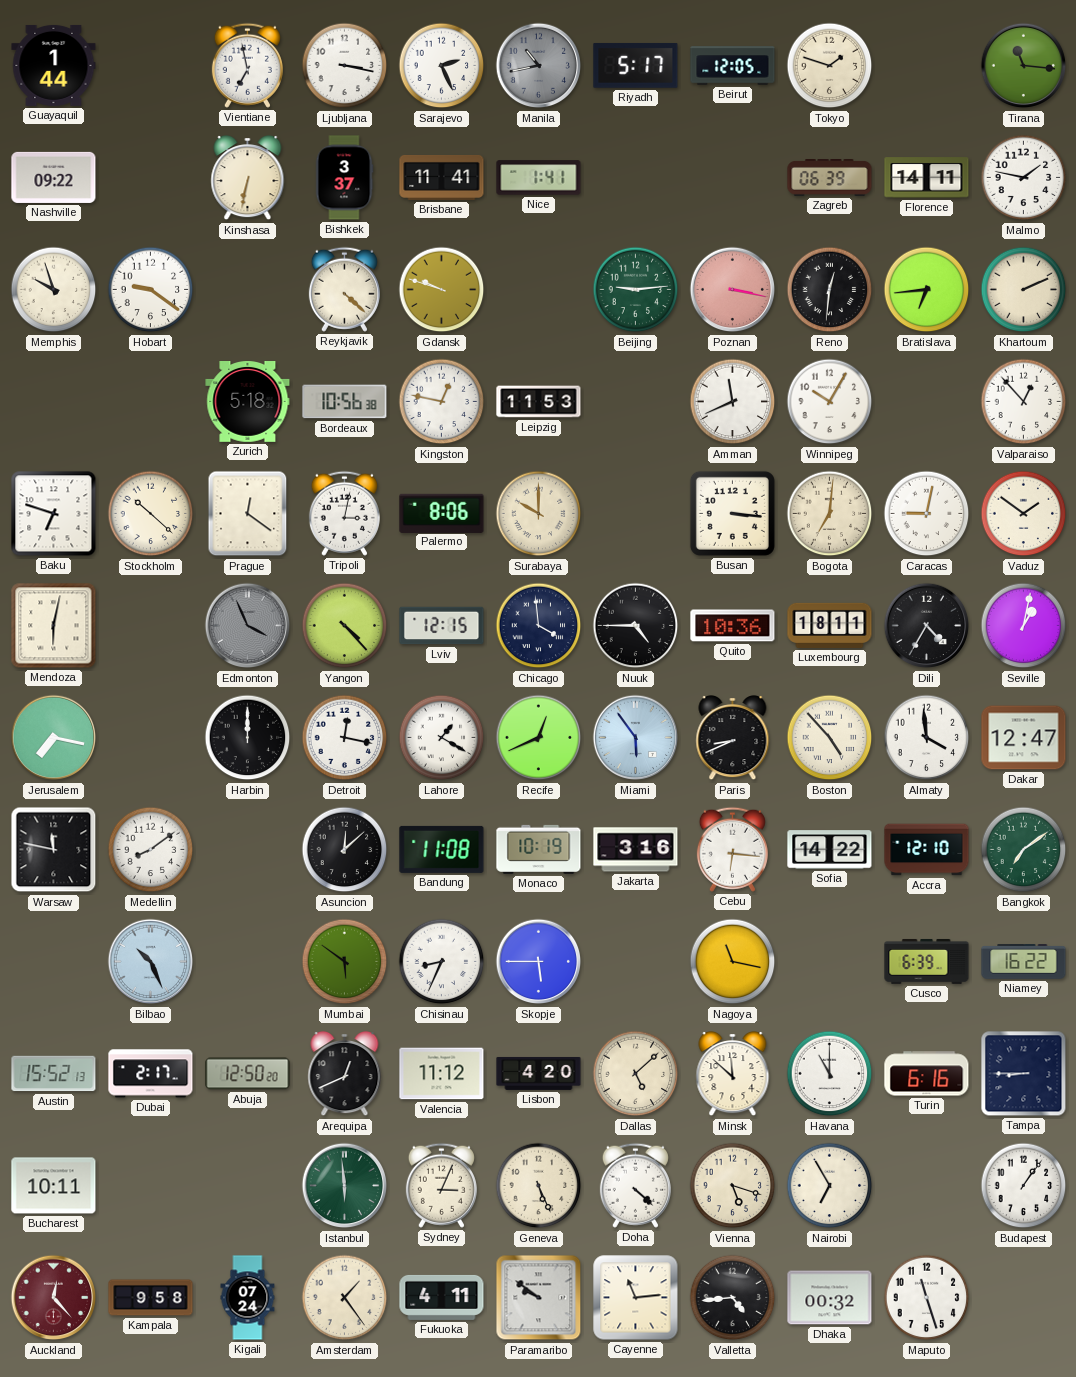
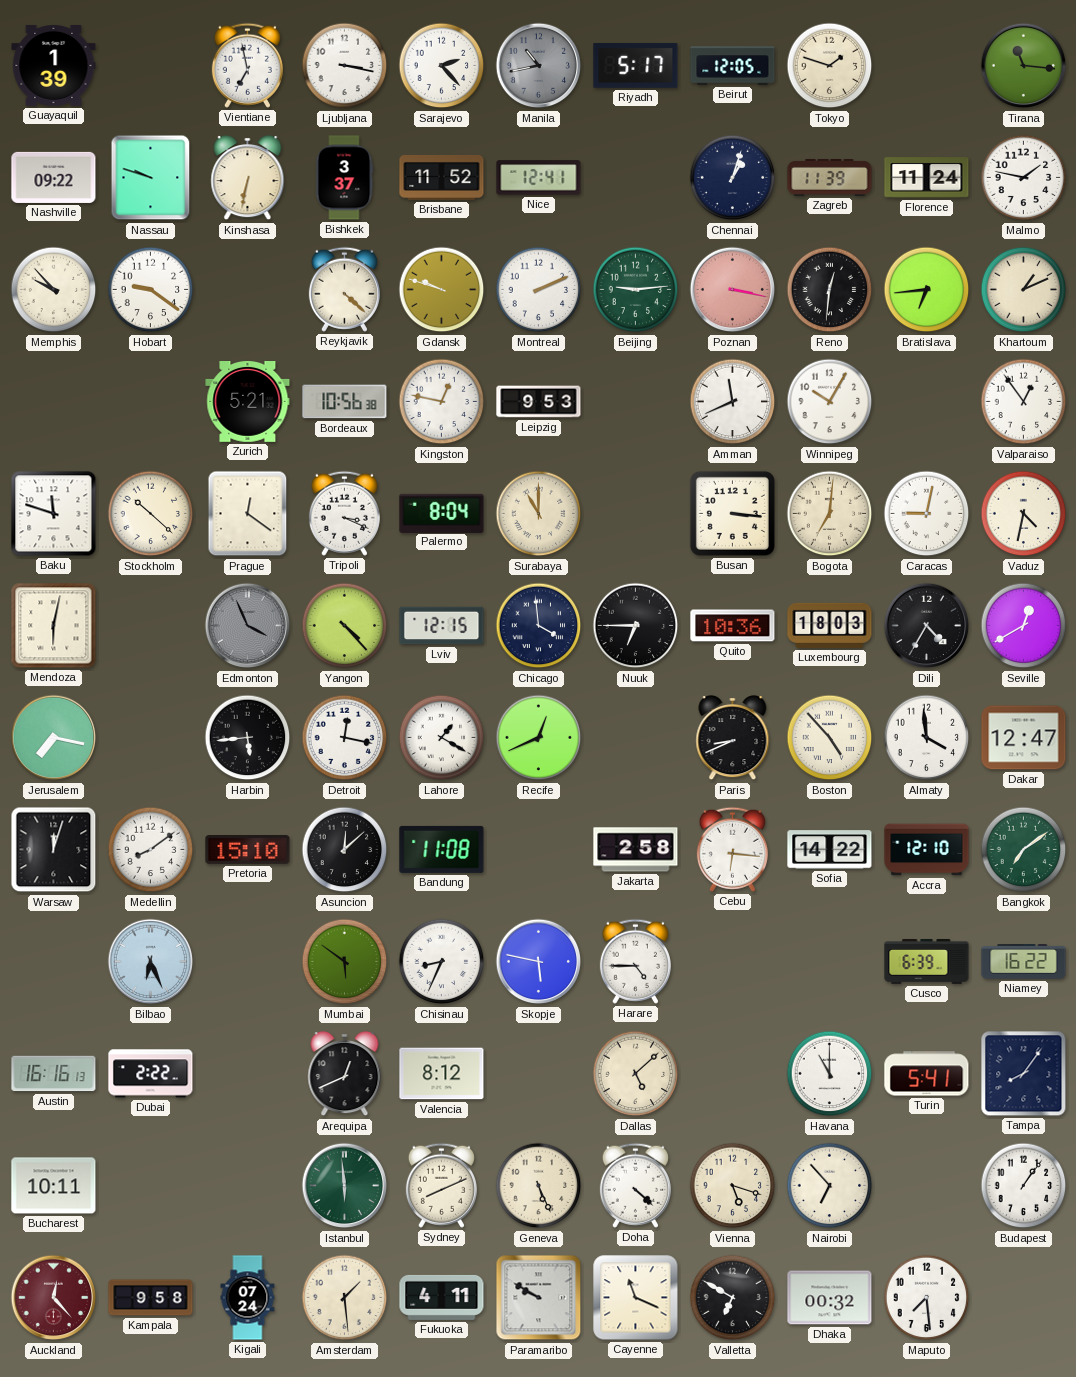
Guayaquil: 1:44 -> 1:39 (54, 65)
Sarajevo: 2:26 -> 2:23 (442, 66)
Nassau: none -> 9:48 (151, 178)
Brisbane: 11:41 -> 11:52 (442, 177)
Nice: 1:41 -> 12:41 (539, 178)
Chennai: none -> 1:03 (733, 178)
Zagreb: 06:39 -> 11:39 (830, 178)
Florence: 14:11 -> 11:24 (927, 178)
Memphis: 9:57 -> 9:53 (54, 290)
Montreal: none -> 2:11 (539, 290)
Khartoum: 2:11 -> 1:11 (1024, 290)
Zurich: 5:18 -> 5:21 (248, 402)
Leipzig: 11:53 -> 9:53 (539, 402)
Valparaiso: 12:53 -> 12:54 (1024, 402)
Baku: 6:48 -> 11:48 (54, 514)
Tripoli: 3:02 -> 3:19 (344, 513)
Palermo: 8:06 -> 8:04 (442, 513)
Surabaya: 10:00 -> 11:00 (539, 514)
Vaduz: 1:51 -> 4:32 (1024, 514)
Nuuk: 4:45 -> 6:45 (636, 626)
Luxembourg: 18:11 -> 18:03 (830, 625)
Seville: 1:02 -> 12:40 (1024, 626)
Harbin: 12:00 -> 5:44 (248, 738)
Miami: 5:54 -> none (636, 738)
Warsaw: 11:47 -> 12:03 (54, 850)
Pretoria: none -> 15:10 (248, 850)
Monaco: 10:19 -> none (539, 849)
Jakarta: 3:16 -> 2:58 (636, 850)
Bilbao: 10:26 -> 6:26 (151, 962)
Skopje: 5:45 -> 5:47 (539, 962)
Harare: none -> 4:45 (635, 961)
Nagoya: 11:17 -> none (733, 962)
Austin: 15:52 -> 16:16 (54, 1074)
Dubai: 2:17 -> 2:22 (151, 1074)
Abuja: 12:50 -> none (248, 1074)
Valencia: 11:12 -> 8:12 (442, 1074)
Lisbon: 4:20 -> none (539, 1073)
Minsk: 11:52 -> none (733, 1075)
Turin: 6:16 -> 5:41 (927, 1074)
Tampa: 8:45 -> 8:06 (1024, 1074)
Sydney: 3:04 -> 8:11 (441, 1185)
Nairobi: 6:55 -> 6:53 (830, 1186)
Amsterdam: 1:24 -> 1:29 (345, 1298)
Paramaribo: 9:51 -> 9:50 (539, 1298)
Cayenne: 11:14 -> 11:19 (636, 1298)
Valletta: 4:44 -> 6:50 (733, 1298)
Maputo: 11:27 -> 7:29 (927, 1298)
